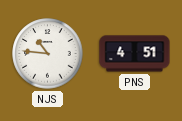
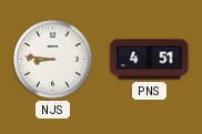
NJS: 10:46 -> 8:46 (53, 60)
